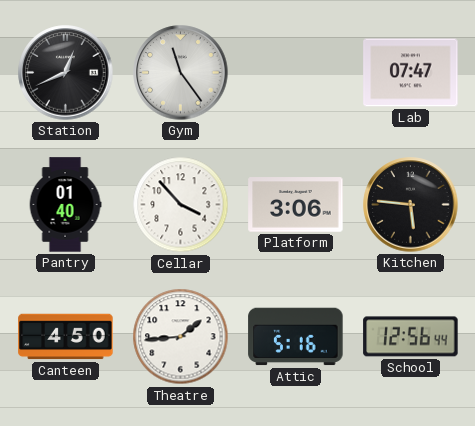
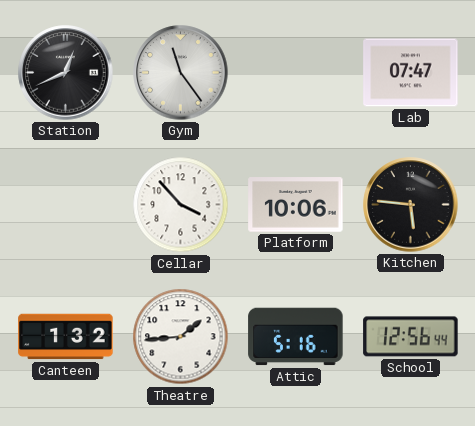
Pantry: 01:40 -> none (65, 205)
Platform: 3:06 -> 10:06 (296, 205)
Canteen: 4:50 -> 1:32 (66, 337)
